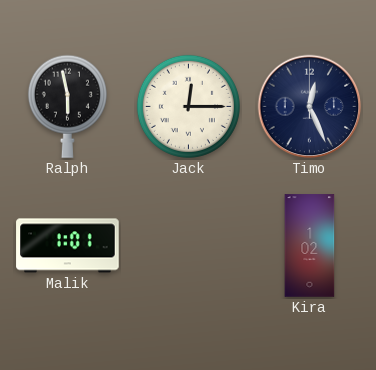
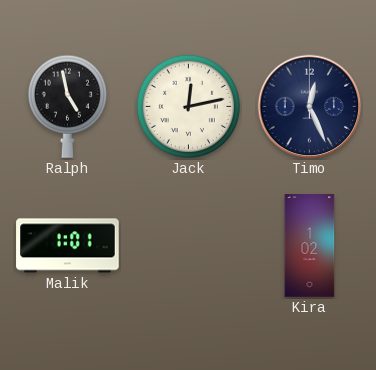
Ralph: 5:58 -> 4:58 (67, 106)
Jack: 12:15 -> 12:13 (188, 106)
